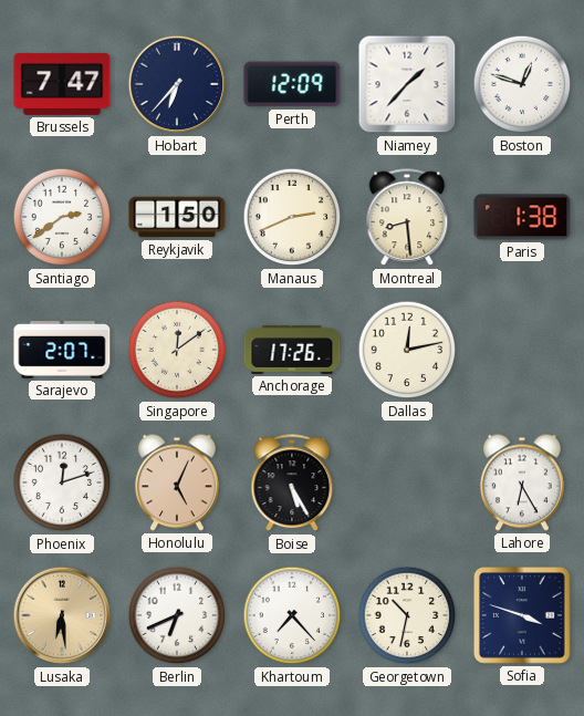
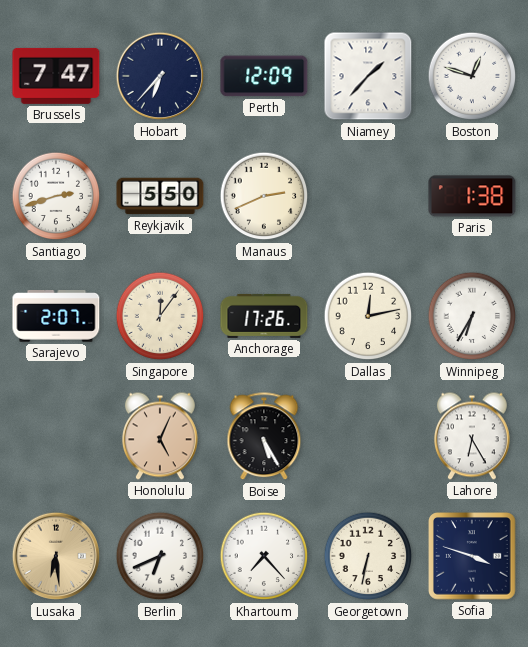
Santiago: 2:39 -> 2:42 (56, 196)
Reykjavik: 1:50 -> 5:50 (160, 196)
Montreal: 8:29 -> none (407, 218)
Singapore: 12:09 -> 12:06 (160, 316)
Winnipeg: none -> 6:35 (472, 316)
Phoenix: 12:12 -> none (62, 482)
Georgetown: 10:32 -> 6:32 (368, 556)
